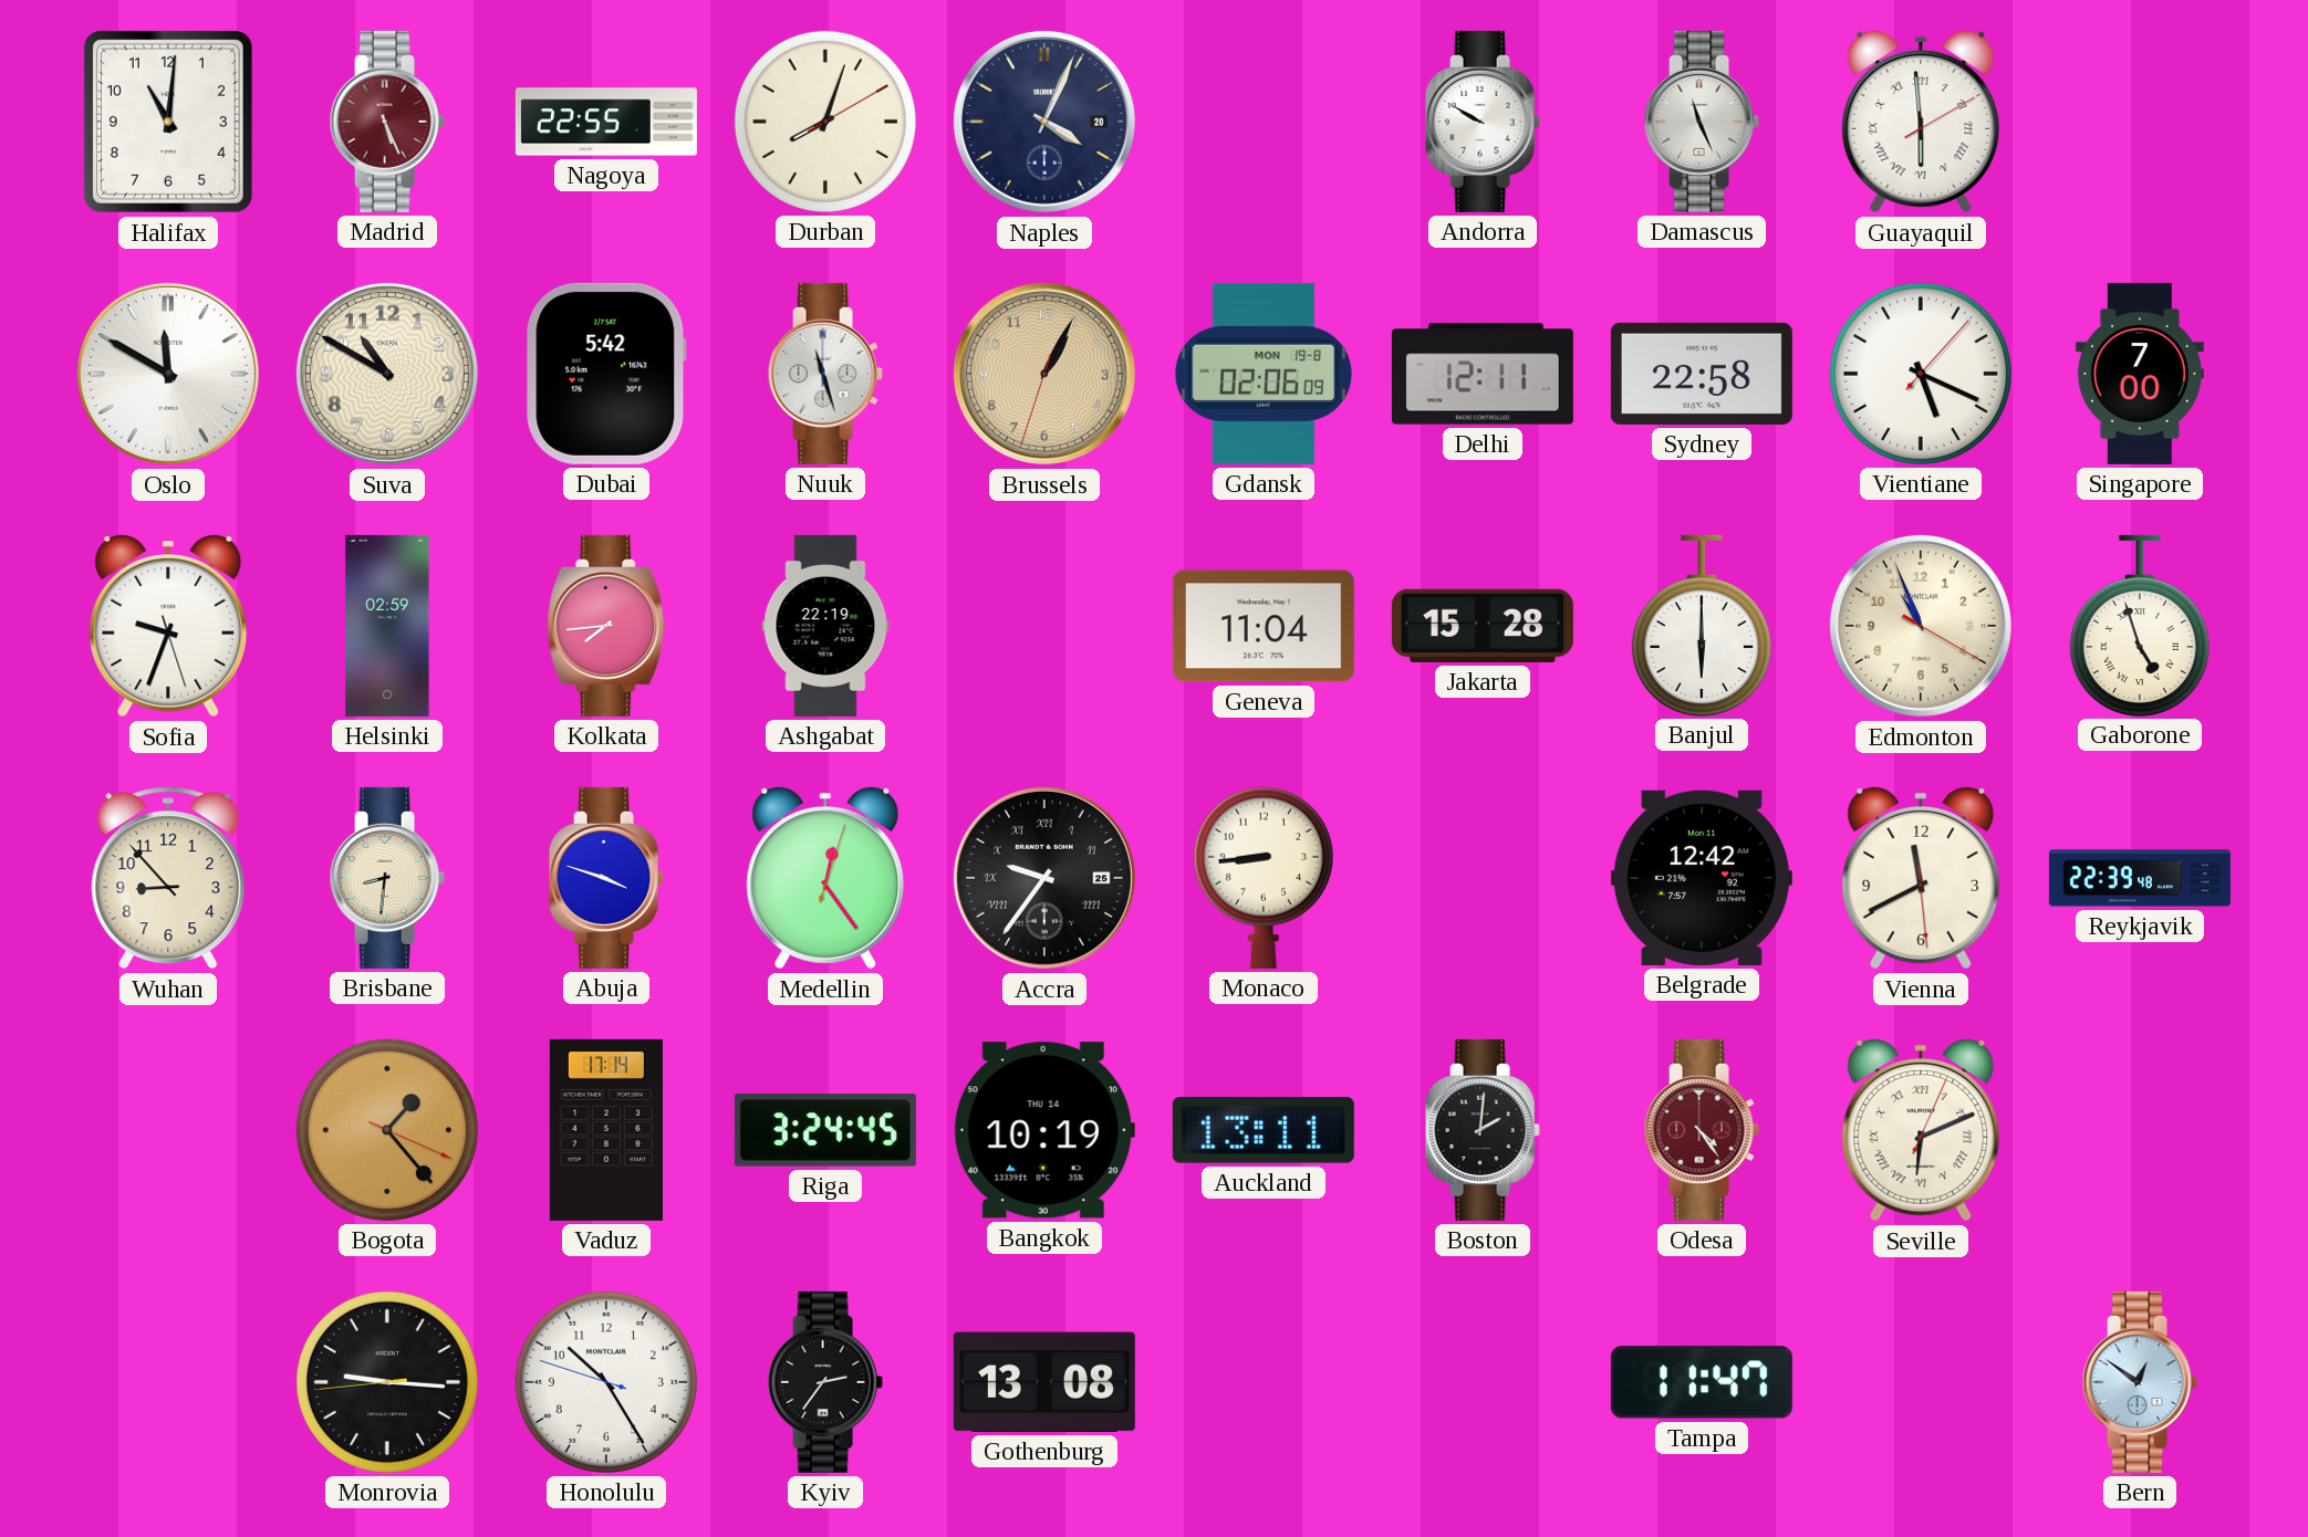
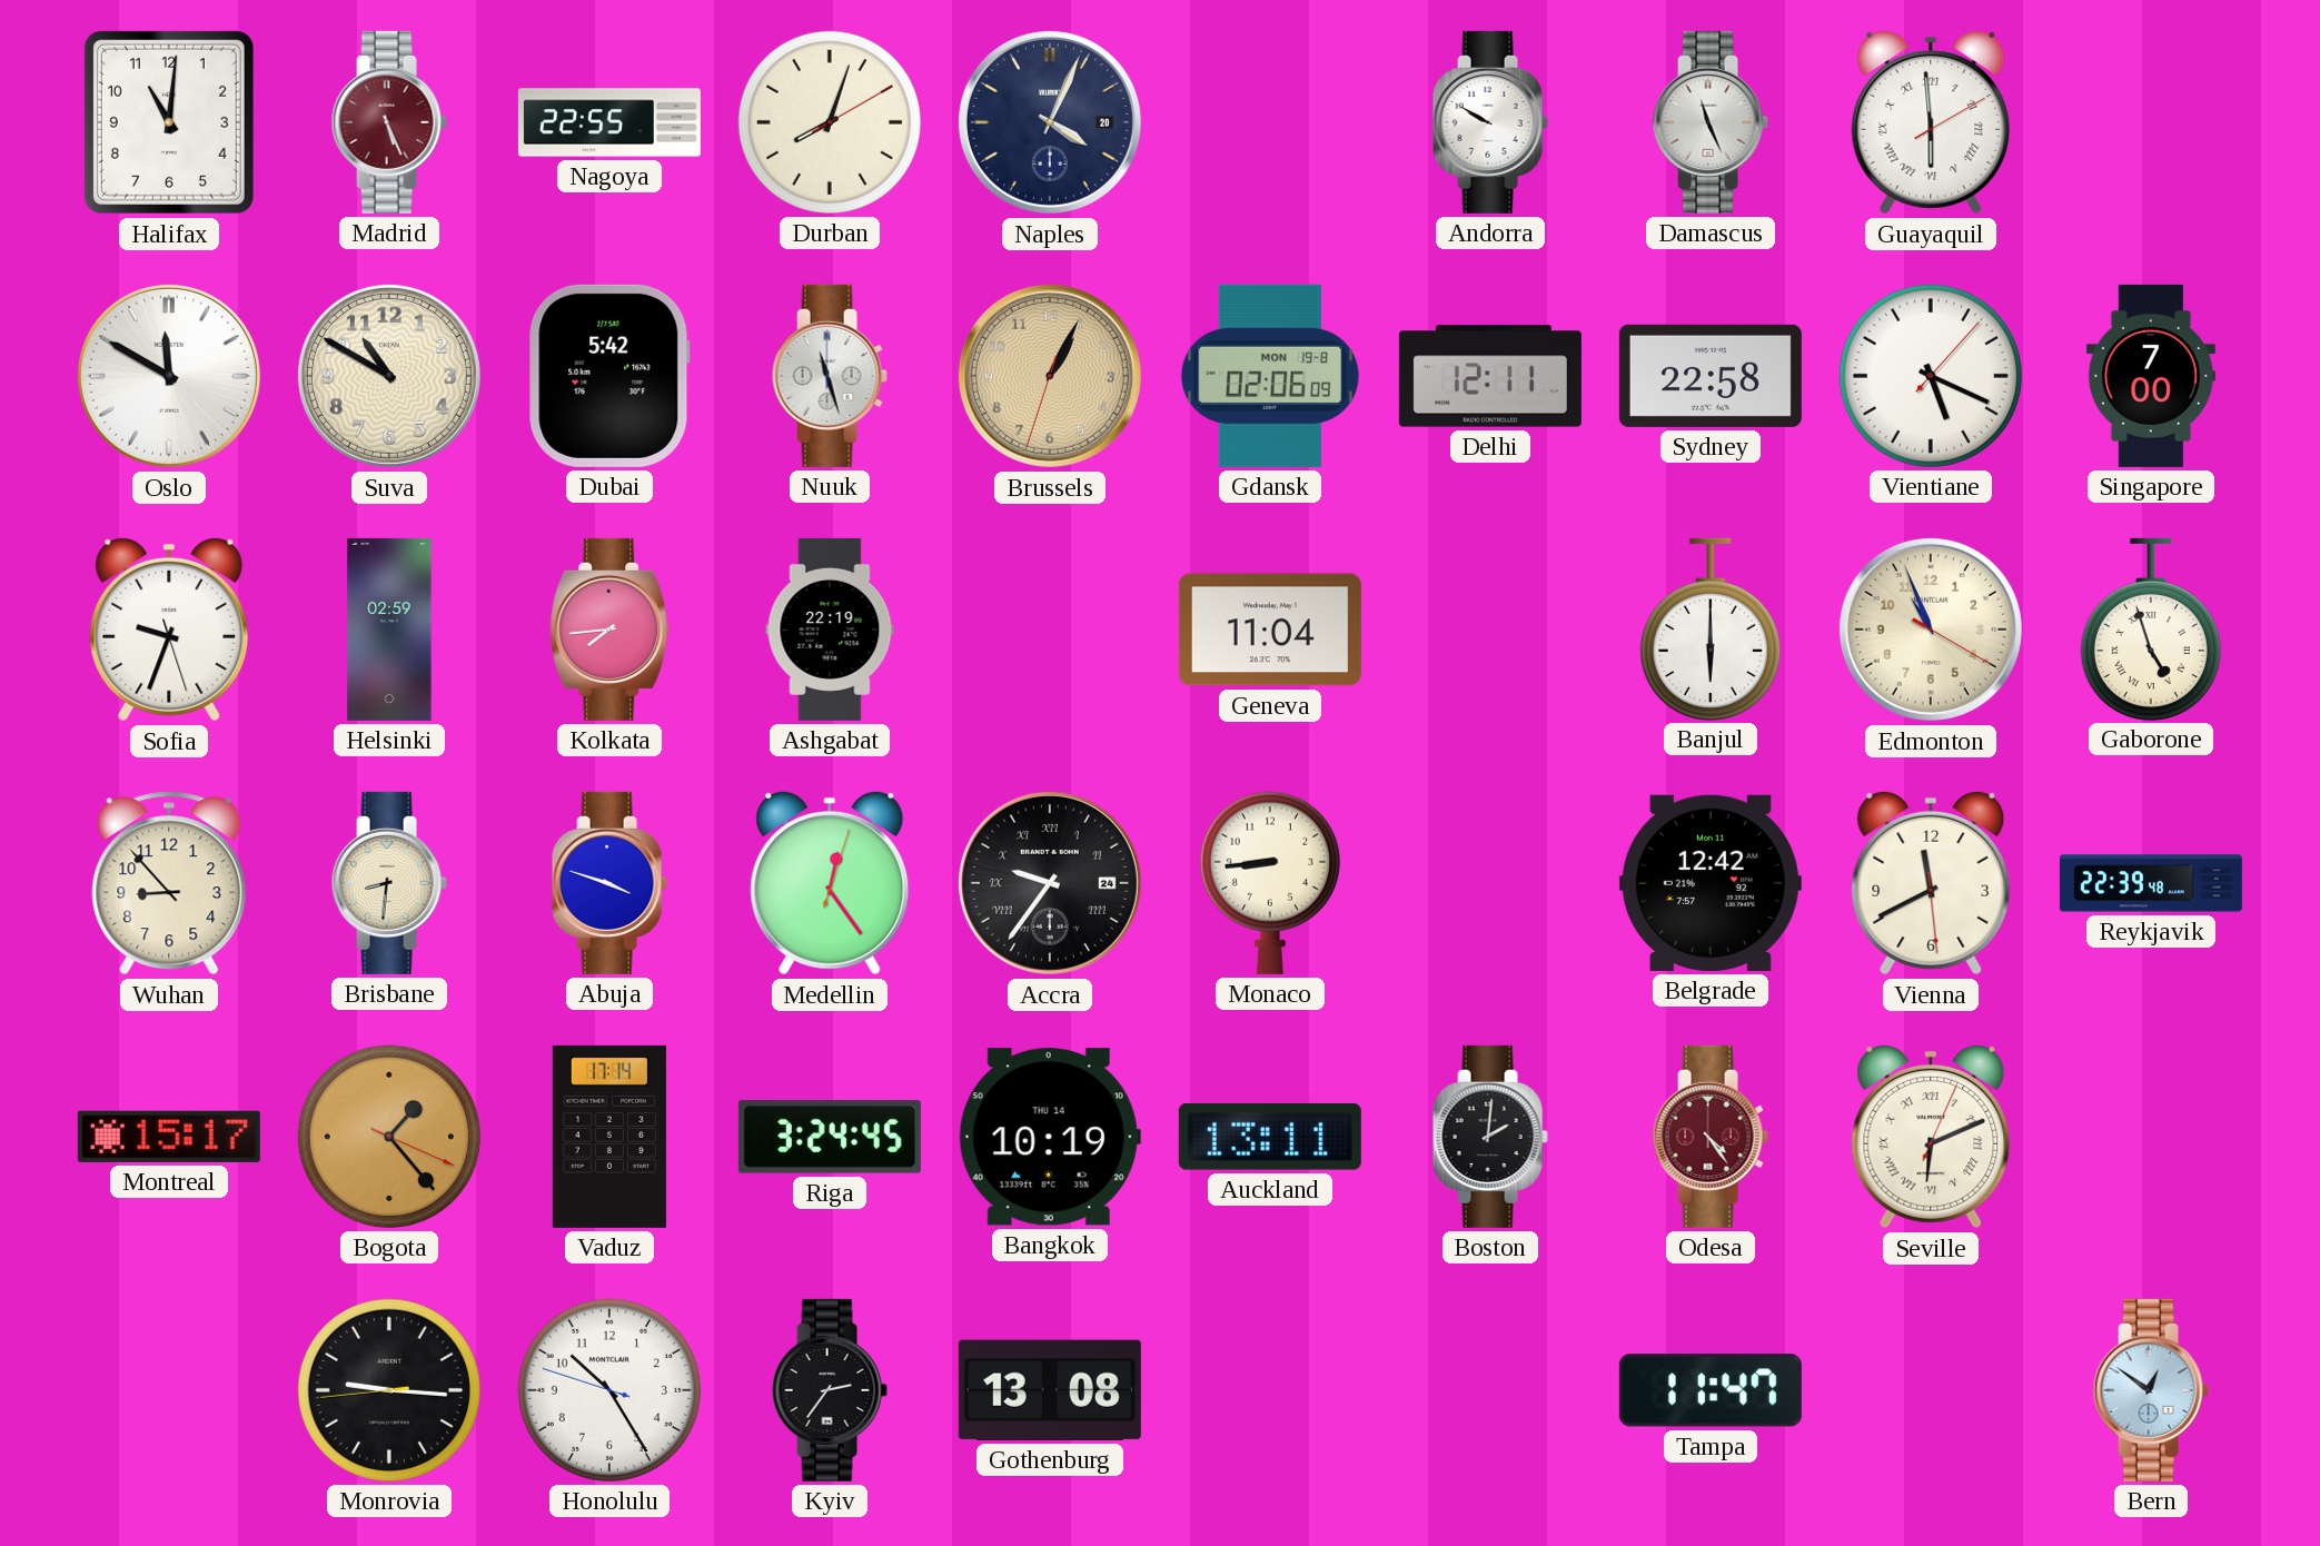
Jakarta: 15:28 -> none (1483, 626)
Accra date: 25 -> 24 (1050, 883)
Montreal: none -> 15:17 (169, 1137)
